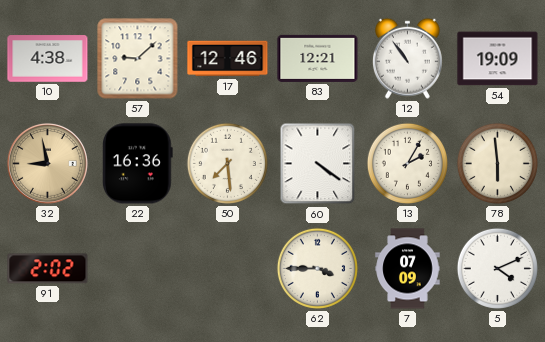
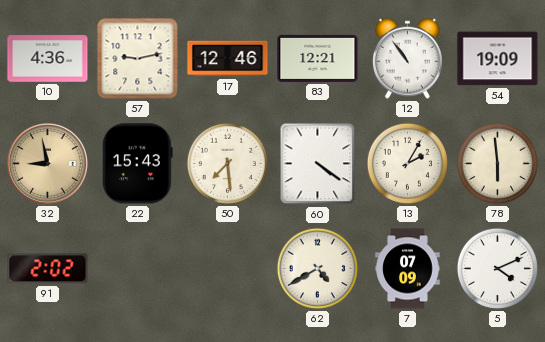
10: 4:38 -> 4:36 (48, 59)
57: 9:08 -> 9:13 (138, 59)
22: 16:36 -> 15:43 (137, 164)
62: 3:45 -> 4:40 (317, 268)
